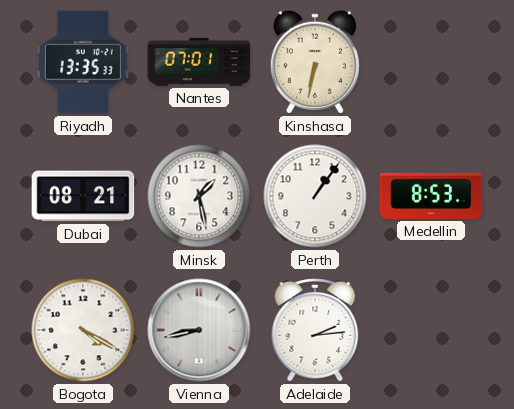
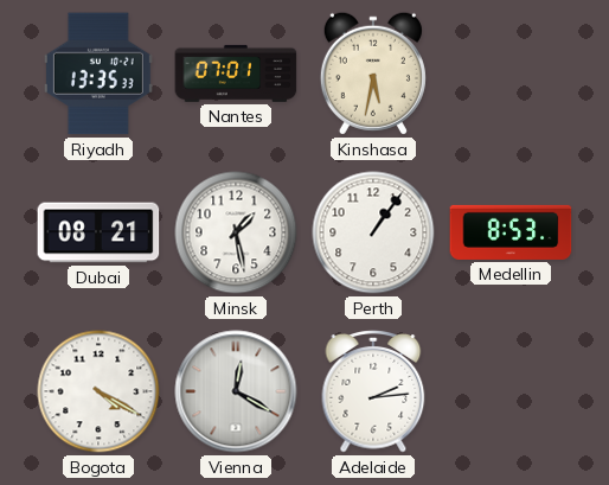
Kinshasa: 6:32 -> 5:32 (373, 74)
Vienna: 8:43 -> 12:20 (236, 391)
